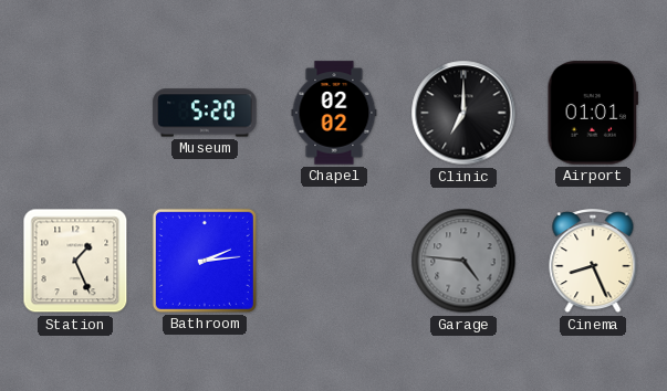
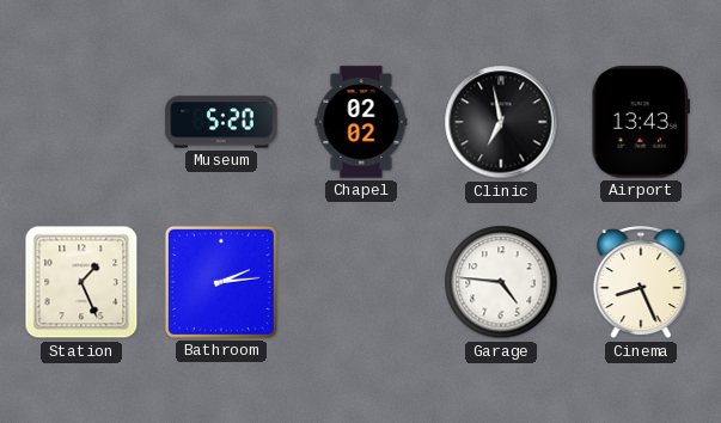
Clinic: 7:00 -> 6:58 (501, 122)
Airport: 01:01 -> 13:43 (640, 122)
Garage dial: grey -> white (501, 282)
